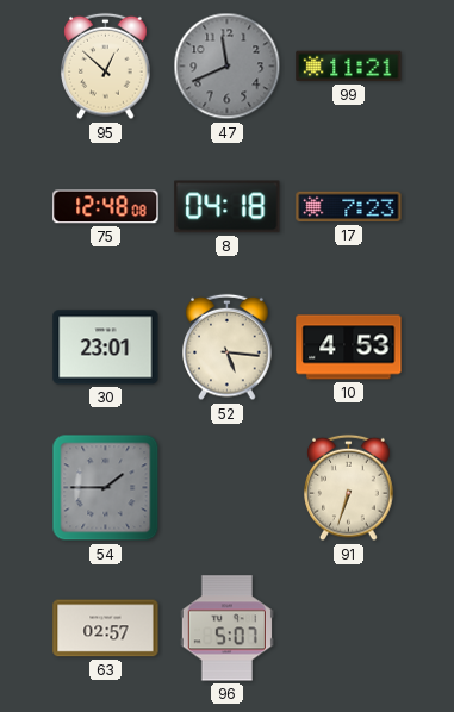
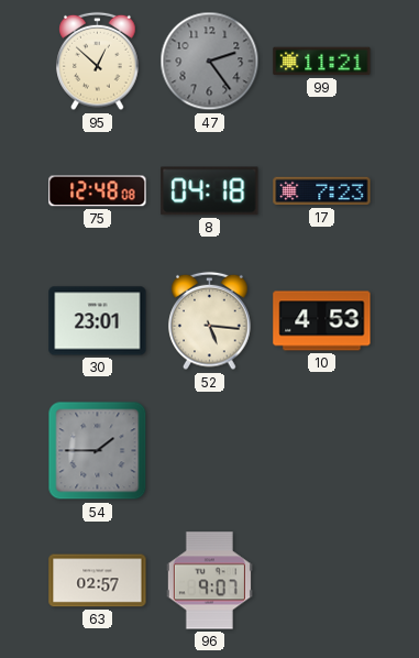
47: 11:41 -> 2:24 (210, 62)
91: 6:33 -> none (349, 488)
96: 5:07 -> 9:07 (209, 581)
